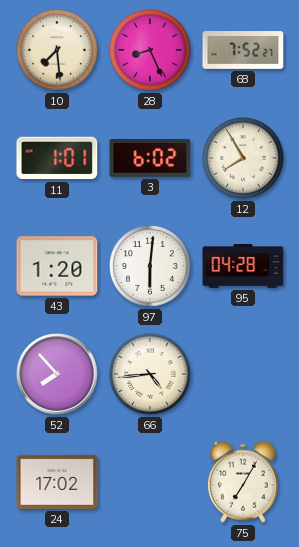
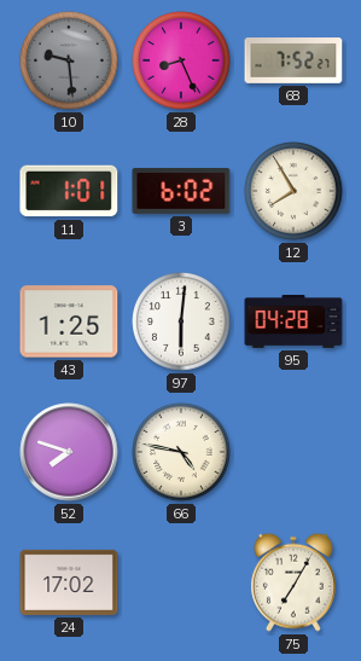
10: 7:29 -> 9:29 (69, 60)
10 dial: cream -> grey (69, 60)
43: 1:20 -> 1:25 (69, 321)
52: 7:53 -> 7:48 (69, 452)
66: 4:44 -> 4:47 (181, 452)
